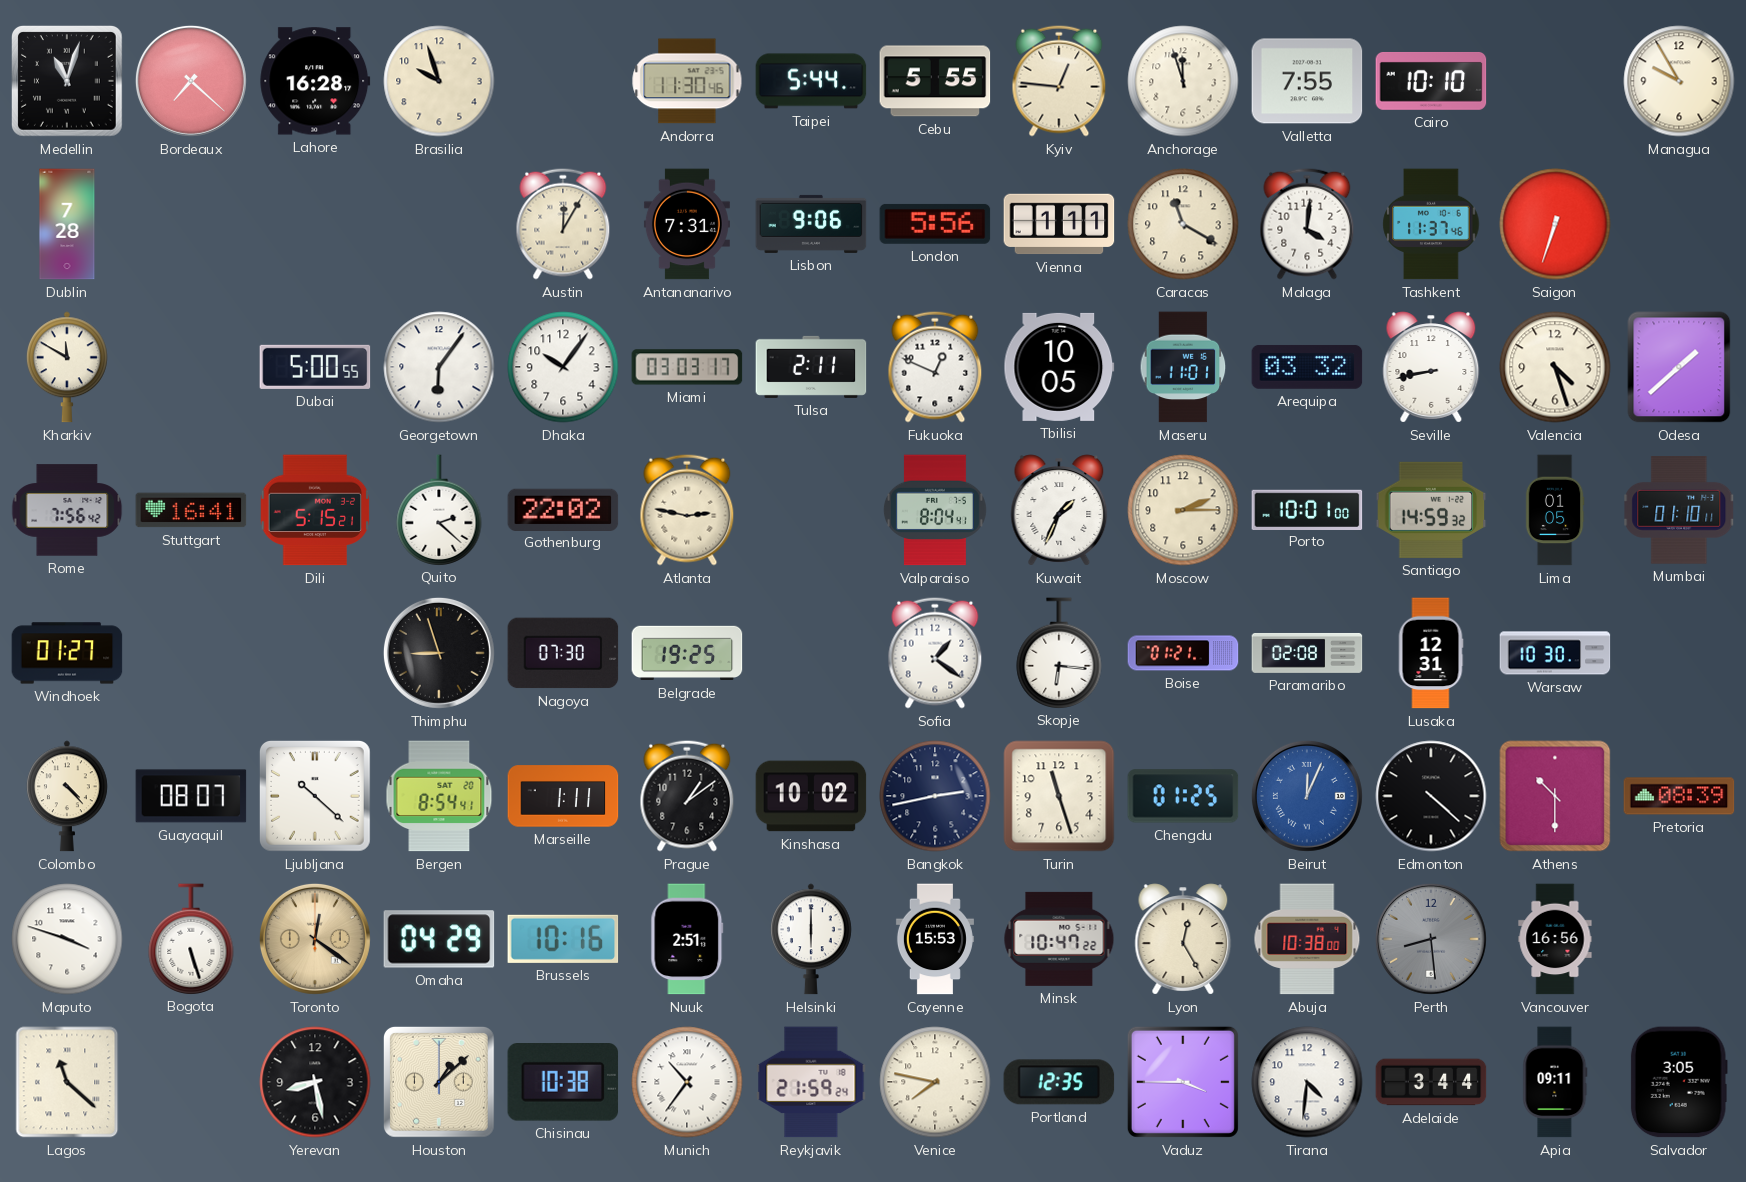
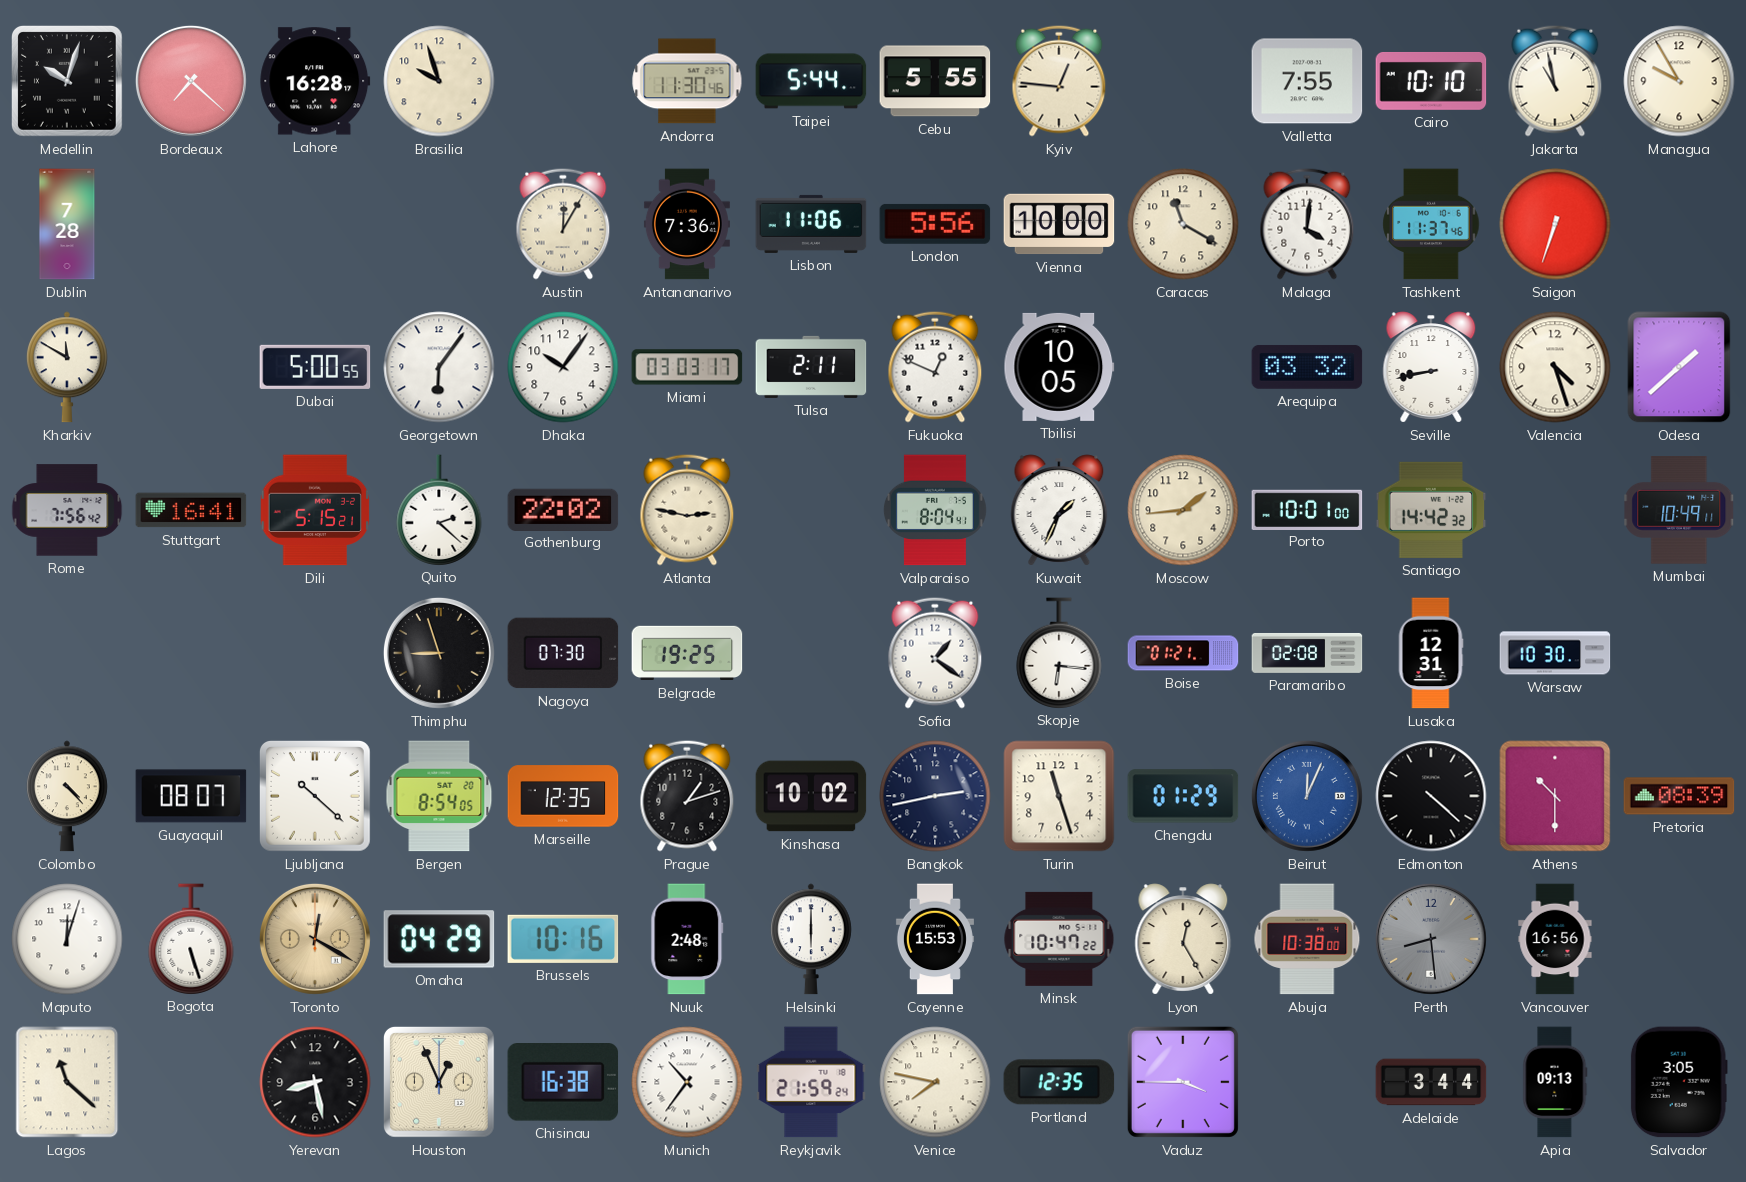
Medellin: 11:03 -> 10:03 (67, 81)
Anchorage: 11:57 -> none (1183, 81)
Jakarta: none -> 10:58 (1555, 81)
Antananarivo: 7:31 -> 7:36 (687, 224)
Lisbon: 9:06 -> 11:06 (811, 224)
Vienna: 1:11 -> 10:00 (1059, 224)
Maseru: 11:01 -> none (1183, 367)
Moscow: 2:15 -> 1:44 (1183, 510)
Santiago: 14:59 -> 14:42 (1431, 510)
Lima: 01:05 -> none (1555, 510)
Mumbai: 01:10 -> 10:49 (1679, 510)
Windhoek: 01:27 -> none (67, 653)
Bergen: 8:54:41 -> 8:54:05 (439, 796)
Marseille: 1:11 -> 12:35 (563, 796)
Prague: 1:09 -> 1:12 (687, 796)
Chengdu: 01:25 -> 01:29 (1183, 796)
Maputo: 3:48 -> 12:03 (67, 939)
Toronto: 12:21 -> 12:20 (315, 939)
Nuuk: 2:51 -> 2:48 (687, 939)
Houston: 1:08 -> 12:56 (439, 1082)
Chisinau: 10:38 -> 16:38 (563, 1083)
Tirana: 4:31 -> none (1307, 1082)
Apia: 09:11 -> 09:13 (1555, 1082)
